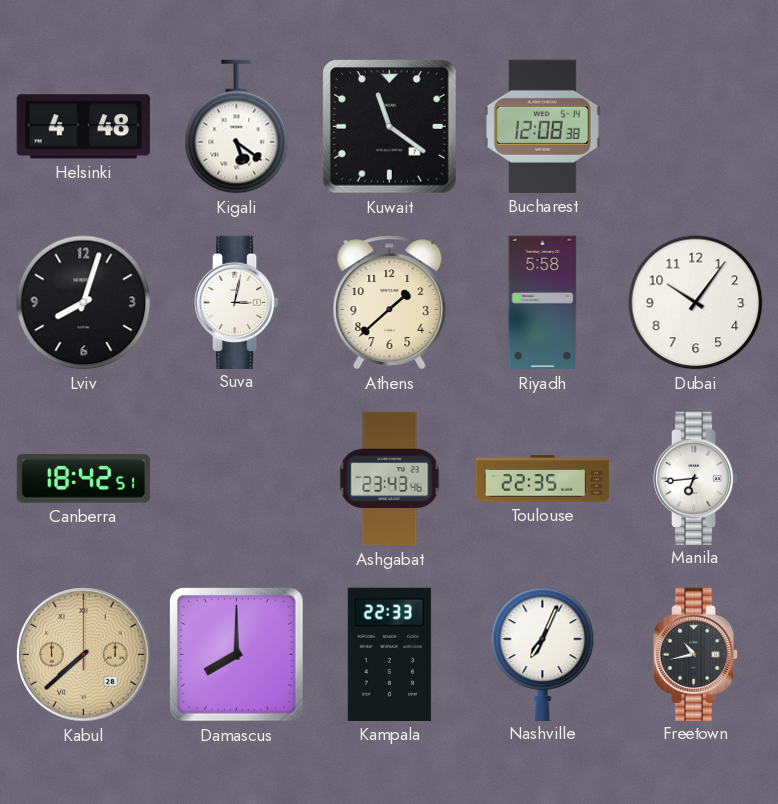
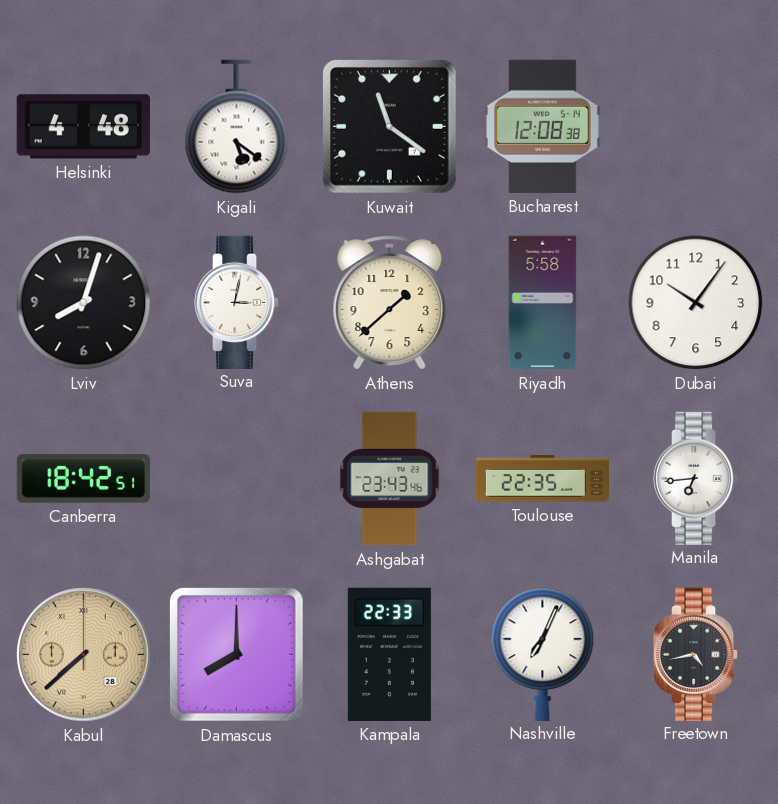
Freetown: 10:43 -> 4:43 (696, 654)
